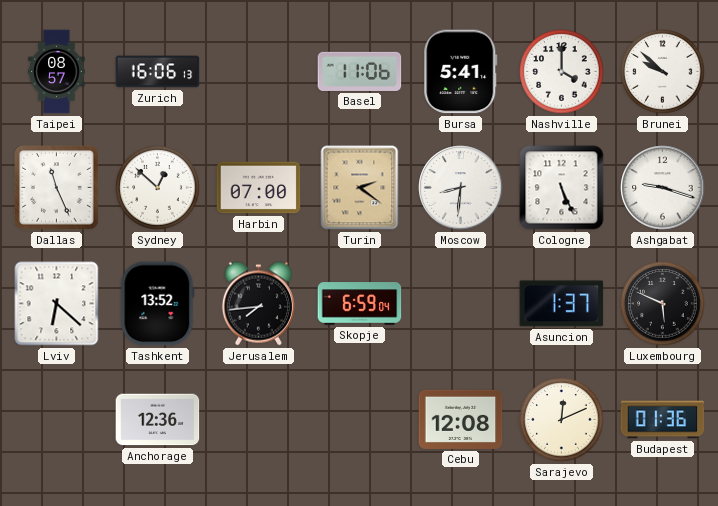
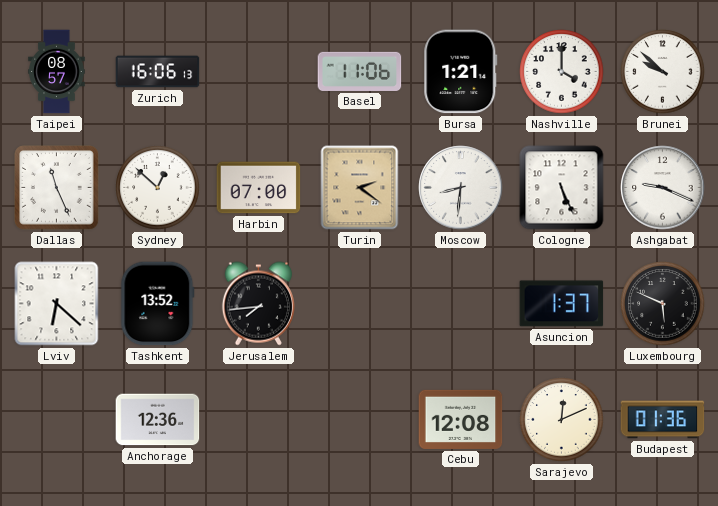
Bursa: 5:41 -> 1:21 (461, 72)
Ashgabat: 9:18 -> 9:19 (663, 188)
Skopje: 6:59 -> none (360, 304)
